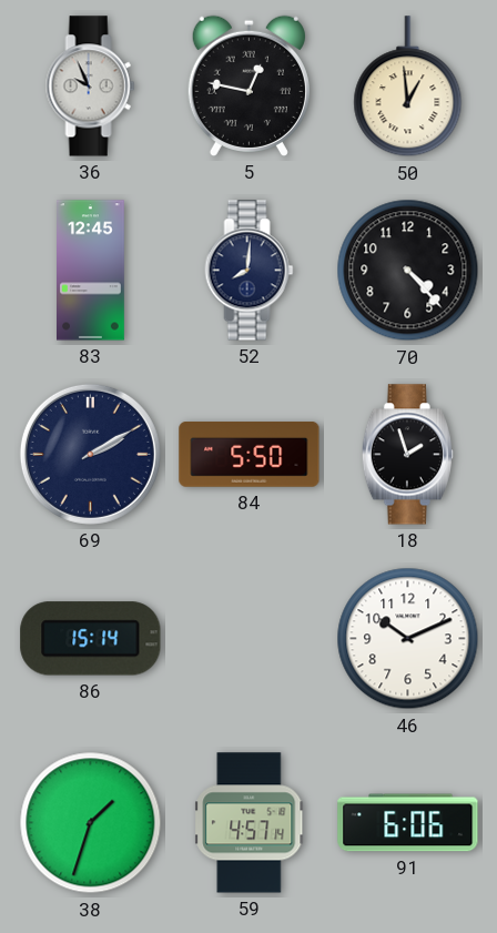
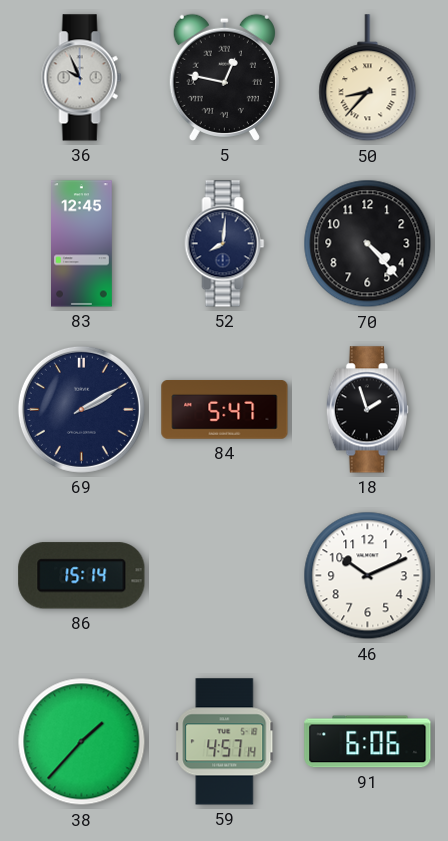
50: 12:59 -> 8:37 (368, 78)
84: 5:50 -> 5:47 (225, 410)
38: 1:33 -> 1:37 (82, 742)
